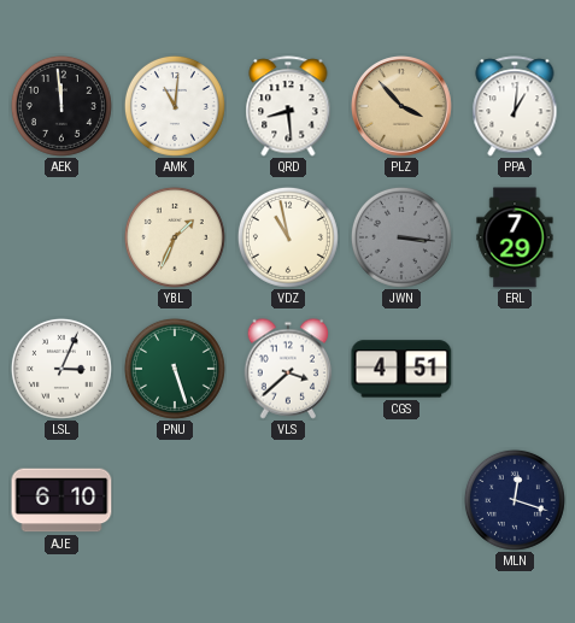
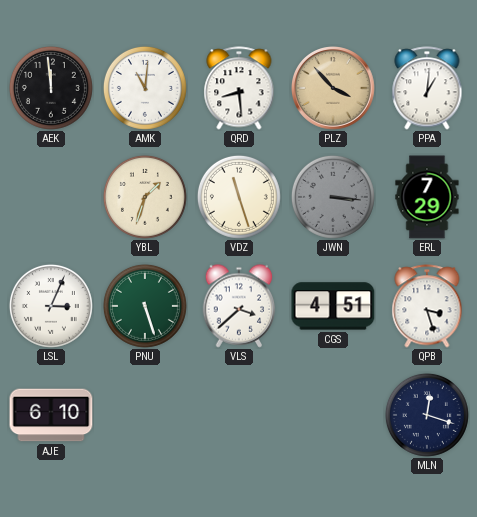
YBL: 1:34 -> 1:33 (145, 197)
VDZ: 10:58 -> 11:27 (239, 197)
QPB: none -> 3:27 (427, 306)
